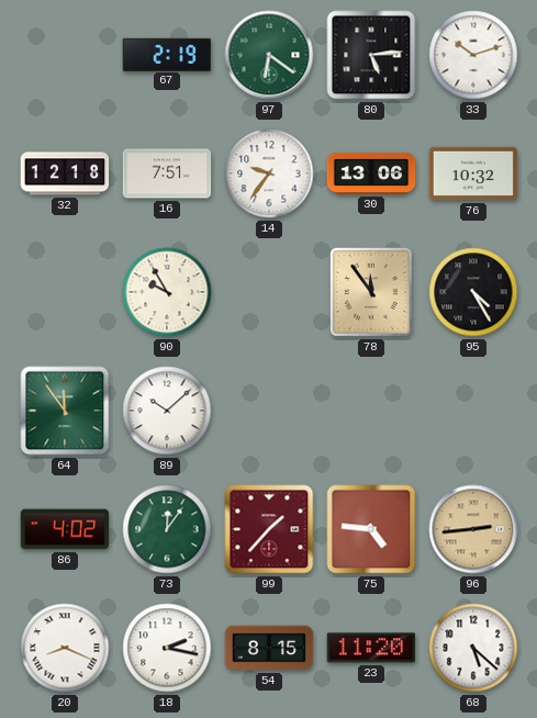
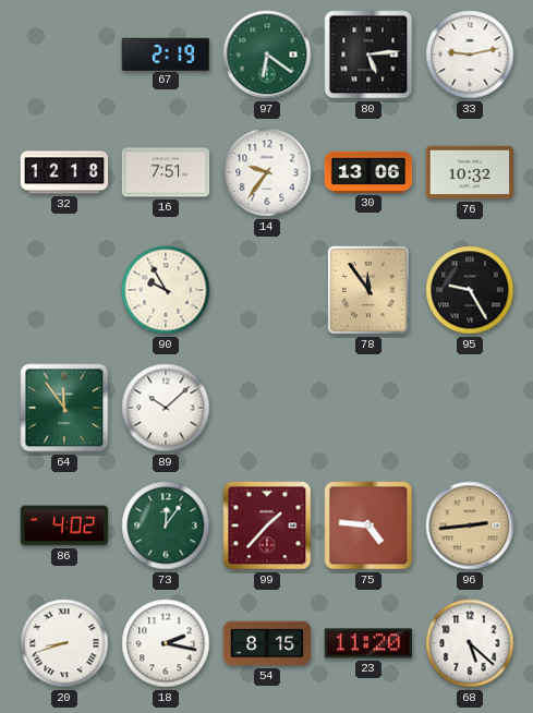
33: 10:12 -> 9:13 (470, 55)
95: 4:25 -> 9:25 (470, 290)
20: 8:19 -> 8:42 (64, 643)
